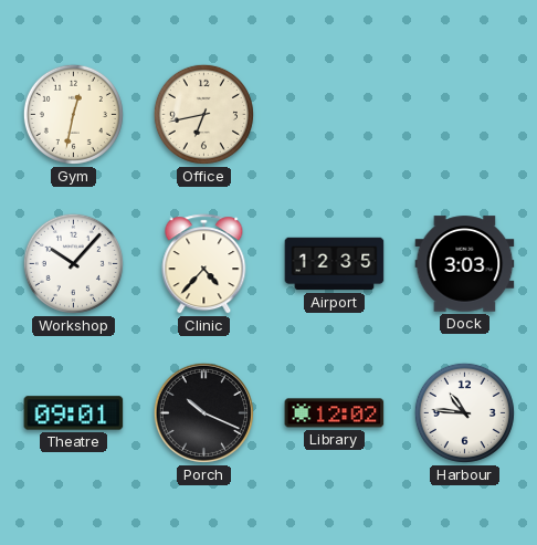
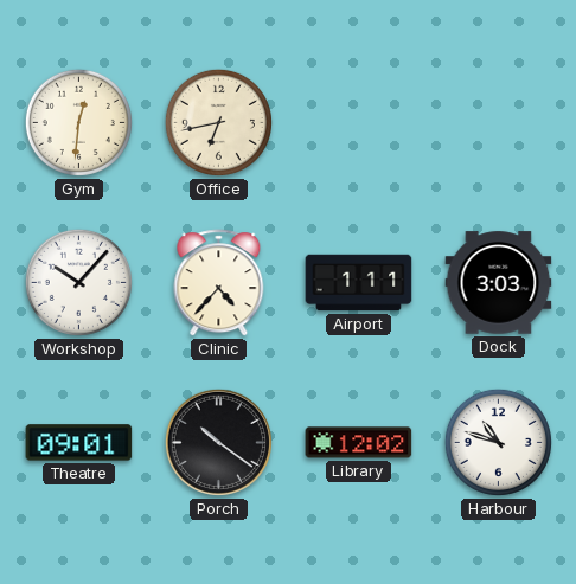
Gym: 12:32 -> 12:31 (78, 122)
Airport: 12:35 -> 1:11 (359, 283)
Porch: 10:19 -> 10:21 (218, 442)
Harbour: 10:46 -> 10:48 (498, 442)
